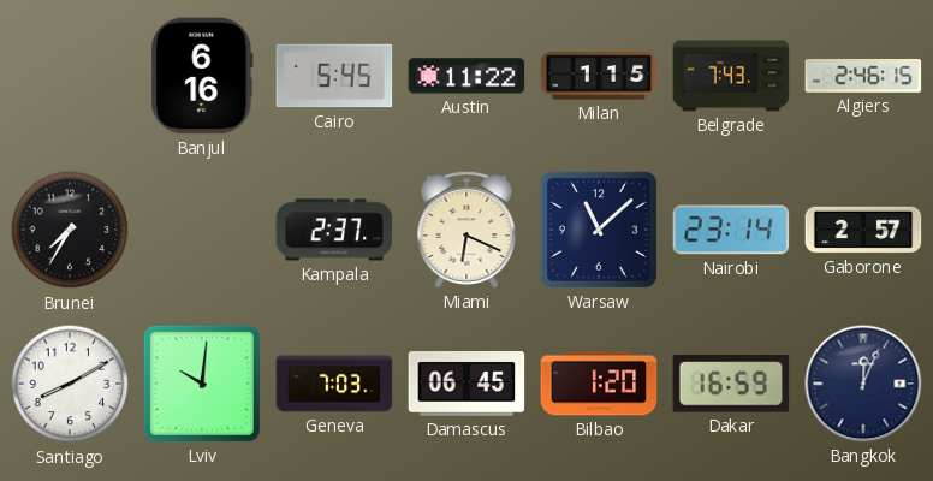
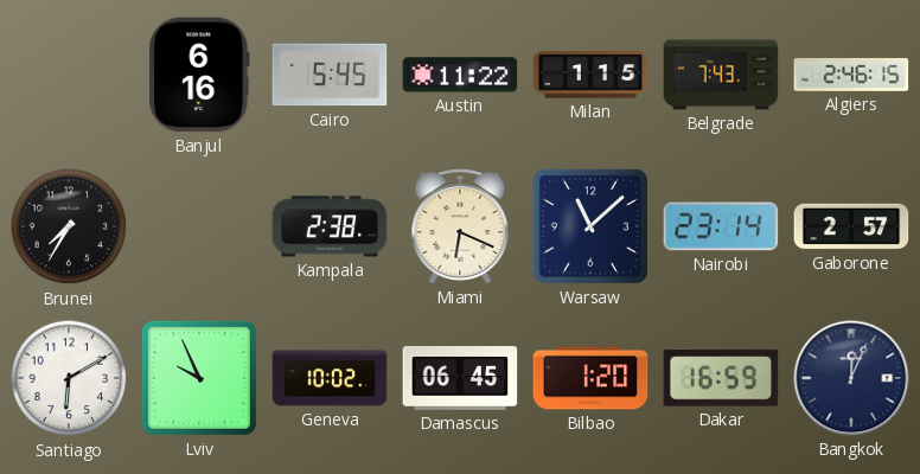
Kampala: 2:37 -> 2:38 (330, 226)
Santiago: 8:10 -> 6:10 (69, 378)
Lviv: 10:01 -> 9:56 (199, 378)
Geneva: 7:03 -> 10:02 (330, 378)
